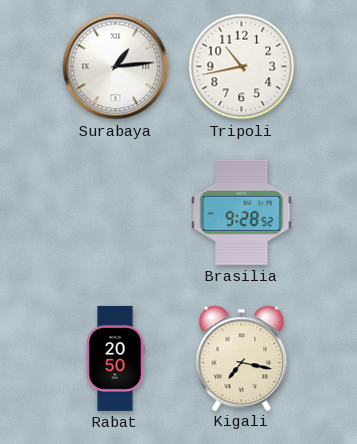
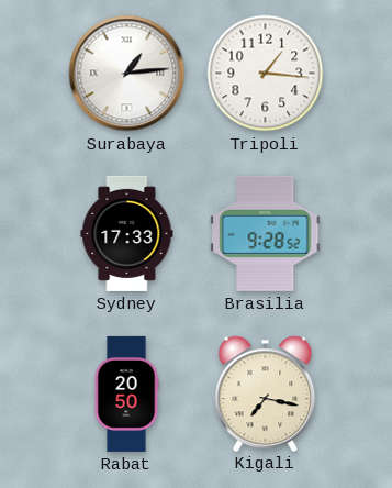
Tripoli: 10:43 -> 1:16 (266, 74)
Sydney: none -> 17:33 (127, 233)
